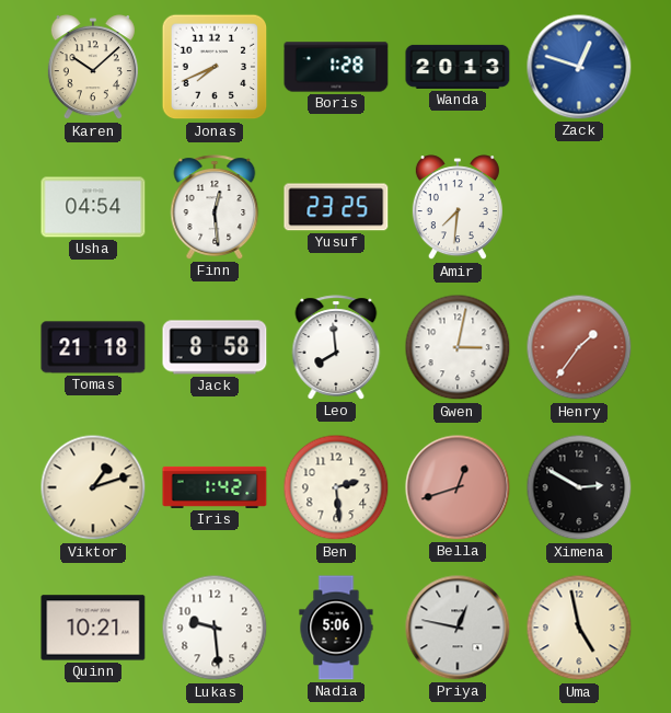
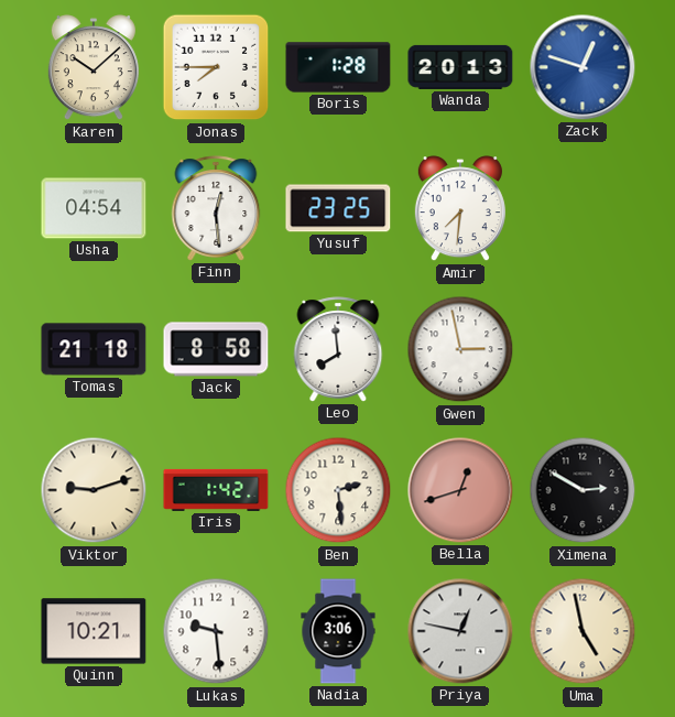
Jonas: 7:41 -> 7:45 (216, 67)
Gwen: 3:02 -> 2:58 (460, 349)
Henry: 1:36 -> none (579, 347)
Viktor: 1:12 -> 9:12 (94, 490)
Nadia: 5:06 -> 3:06 (338, 631)
